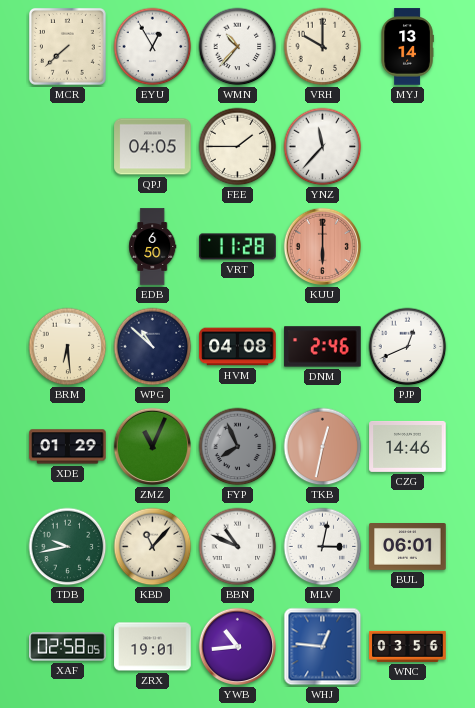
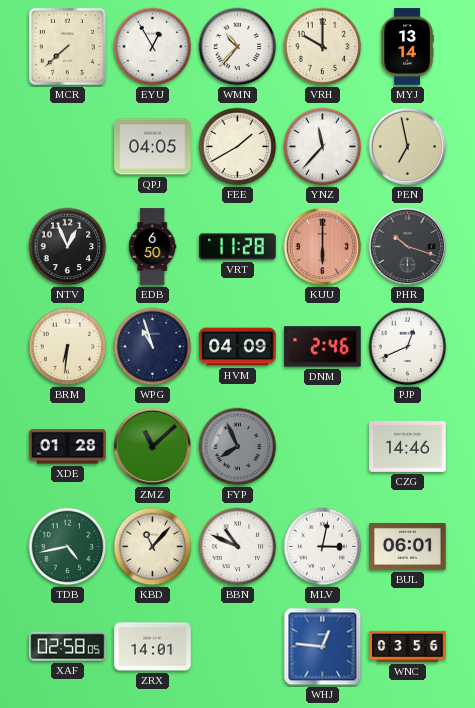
FEE: 1:45 -> 1:40 (238, 147)
PEN: none -> 6:58 (408, 147)
NTV: none -> 12:56 (68, 247)
PHR: none -> 10:18 (408, 247)
BRM: 6:29 -> 6:31 (68, 347)
WPG: 10:52 -> 10:57 (153, 347)
HVM: 04:08 -> 04:09 (238, 347)
XDE: 01:29 -> 01:28 (68, 447)
ZMZ: 11:04 -> 11:08 (153, 447)
TKB: 12:32 -> none (323, 447)
TDB: 9:43 -> 4:43 (68, 547)
ZRX: 19:01 -> 14:01 (153, 647)
YWB: 10:44 -> none (238, 647)
